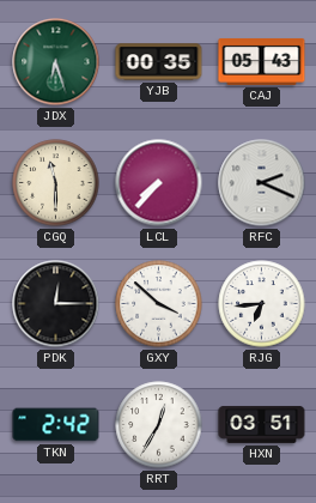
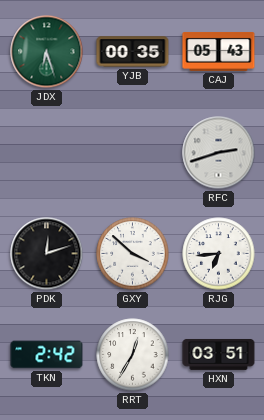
CGQ: 11:30 -> none (56, 183)
LCL: 7:37 -> none (159, 183)
RFC: 2:19 -> 2:42 (219, 153)
PDK: 12:15 -> 12:12 (47, 254)
